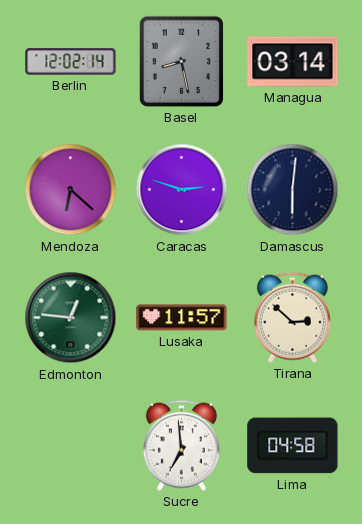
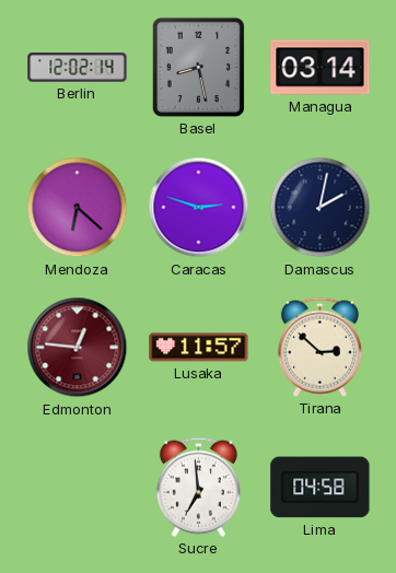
Damascus: 6:01 -> 2:02 (321, 208)
Edmonton dial: green -> burgundy (78, 348)
